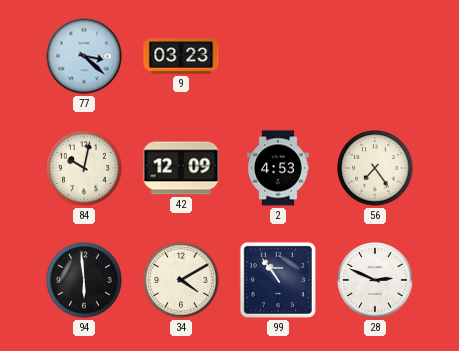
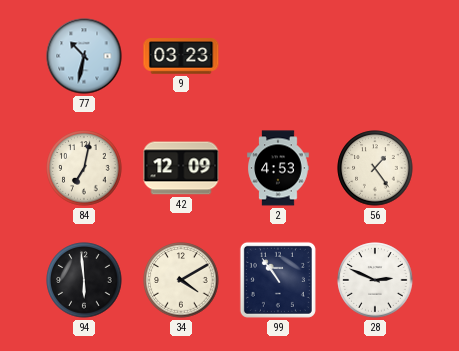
77: 3:22 -> 10:32 (84, 56)
84: 10:02 -> 7:02 (84, 168)
56: 7:24 -> 1:24 (375, 168)
